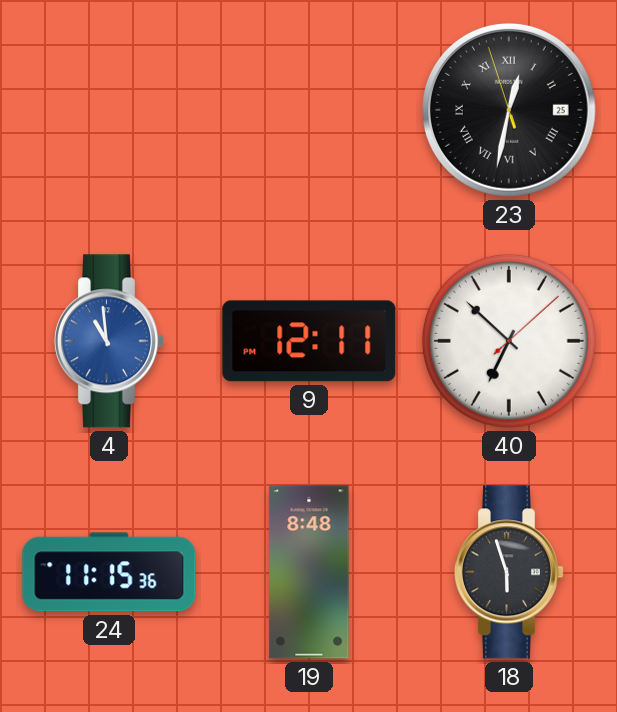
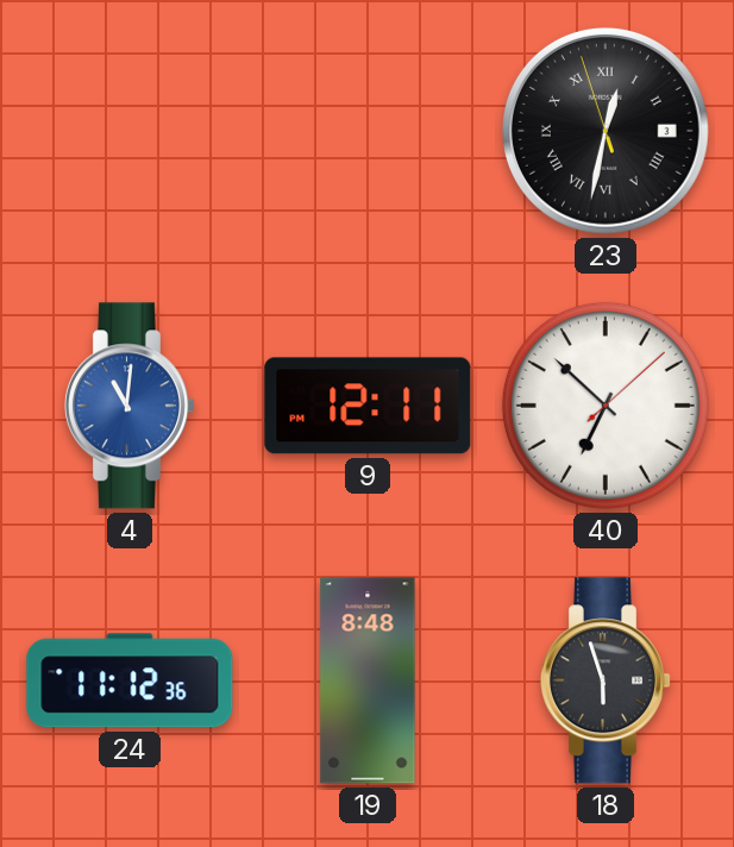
23 date: 25 -> 3 (606, 131)
4: 10:59 -> 11:01 (130, 406)
24: 11:15 -> 11:12 (130, 680)
